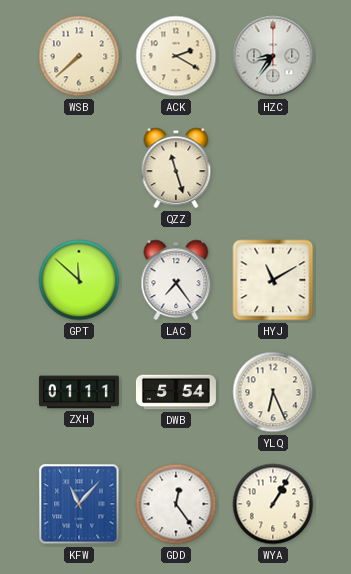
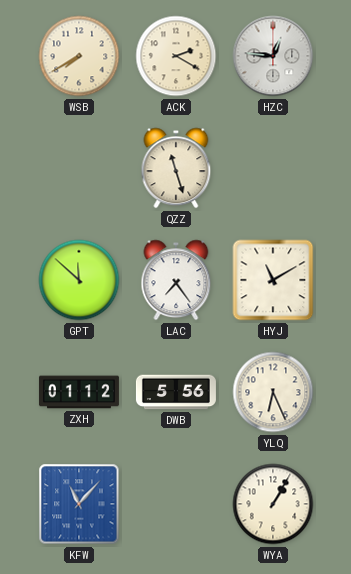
WSB: 7:38 -> 7:40 (79, 56)
HZC: 8:36 -> 12:46 (273, 56)
ZXH: 01:11 -> 01:12 (79, 392)
DWB: 5:54 -> 5:56 (176, 392)
GDD: 12:24 -> none (176, 504)
